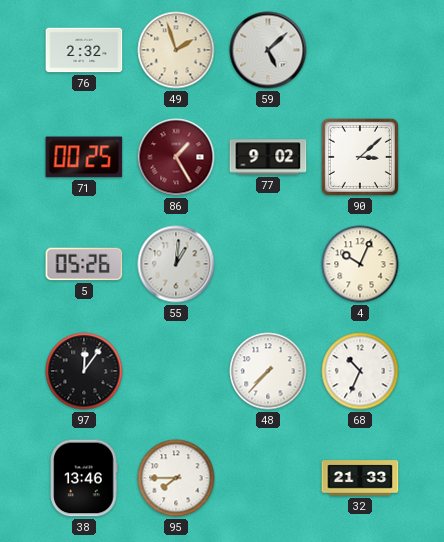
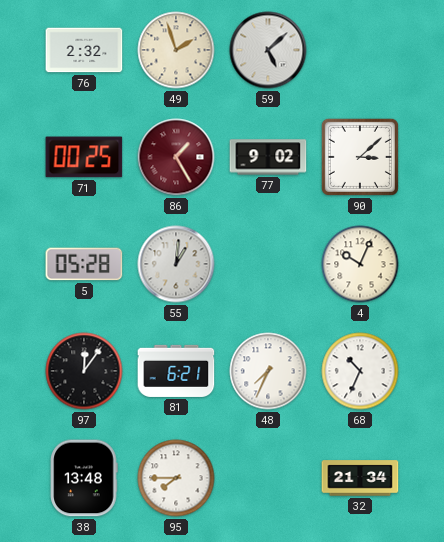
5: 05:26 -> 05:28 (84, 264)
81: none -> 6:21 (176, 371)
48: 7:37 -> 7:34 (268, 371)
38: 13:46 -> 13:48 (84, 478)
32: 21:33 -> 21:34 (360, 478)
